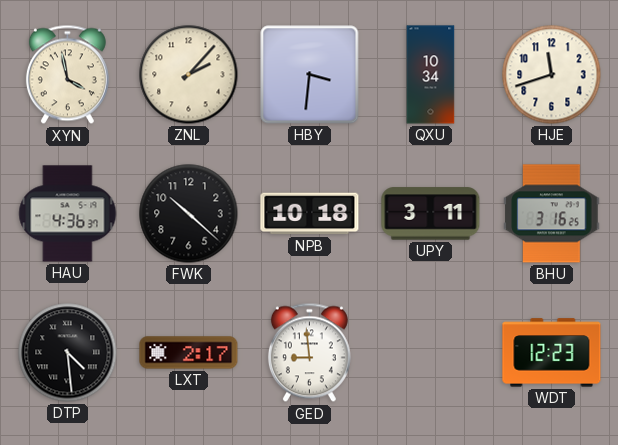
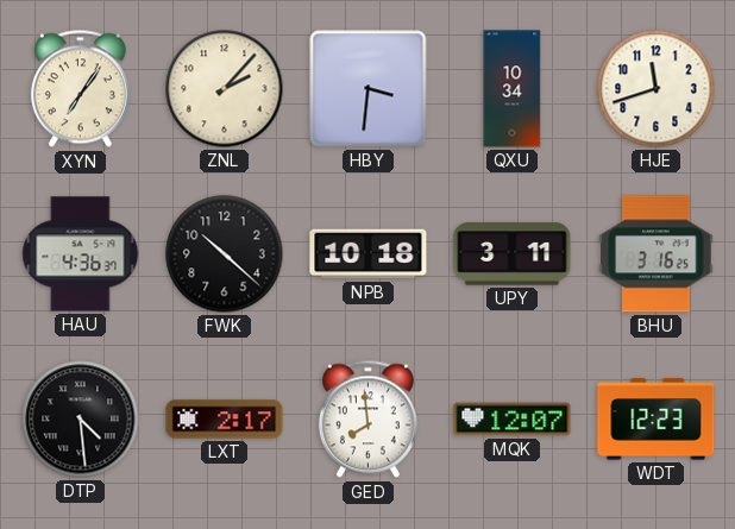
XYN: 3:58 -> 7:06 (80, 89)
GED: 8:59 -> 7:59 (367, 420)
MQK: none -> 12:07 (513, 420)
